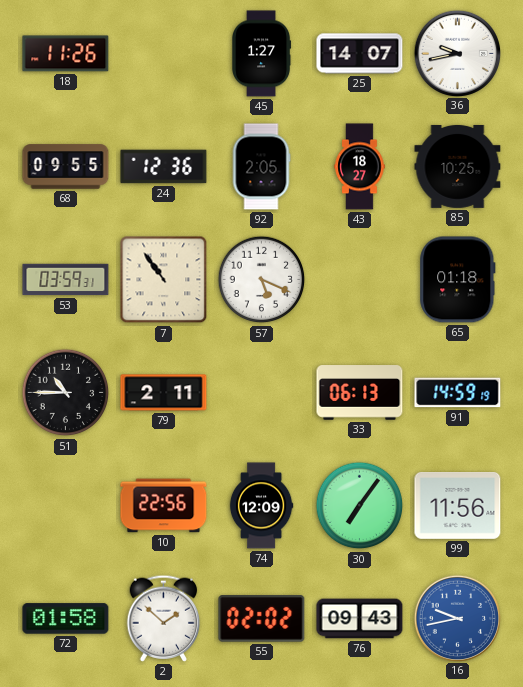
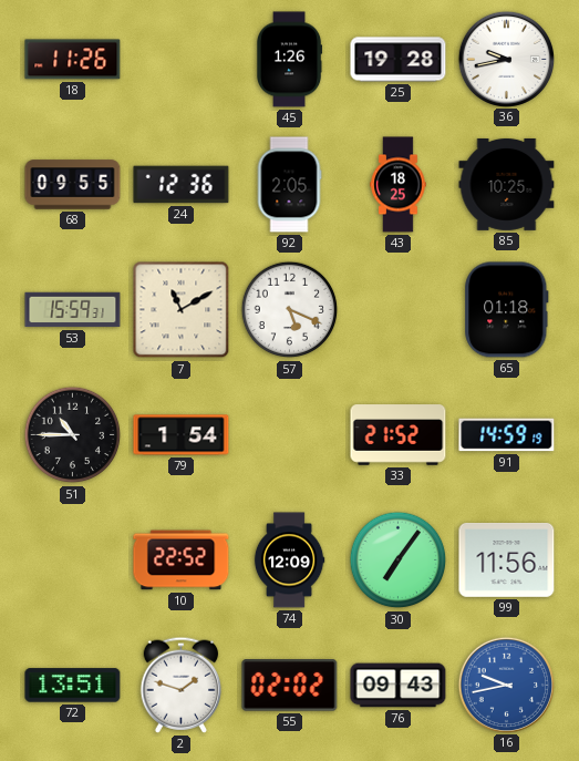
45: 1:27 -> 1:26 (289, 60)
25: 14:07 -> 19:28 (399, 60)
43: 18:27 -> 18:25 (399, 185)
53: 03:59 -> 15:59 (73, 310)
7: 10:54 -> 11:10 (182, 310)
79: 2:11 -> 1:54 (182, 435)
33: 06:13 -> 21:52 (399, 435)
10: 22:56 -> 22:52 (182, 561)
72: 01:58 -> 13:51 (73, 686)
2: 1:52 -> 1:48 (182, 685)
